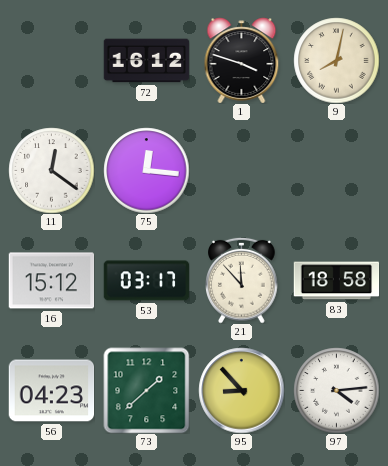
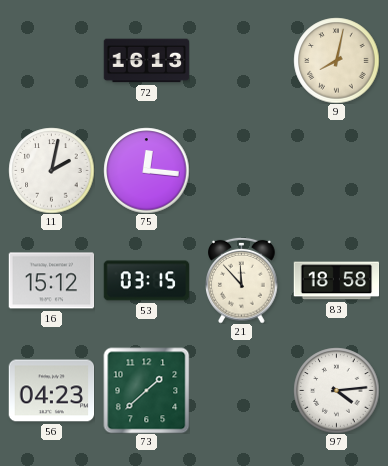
72: 16:12 -> 16:13 (146, 61)
1: 3:48 -> none (242, 60)
11: 12:21 -> 2:02 (51, 170)
53: 03:17 -> 03:15 (146, 281)
95: 8:53 -> none (241, 390)
